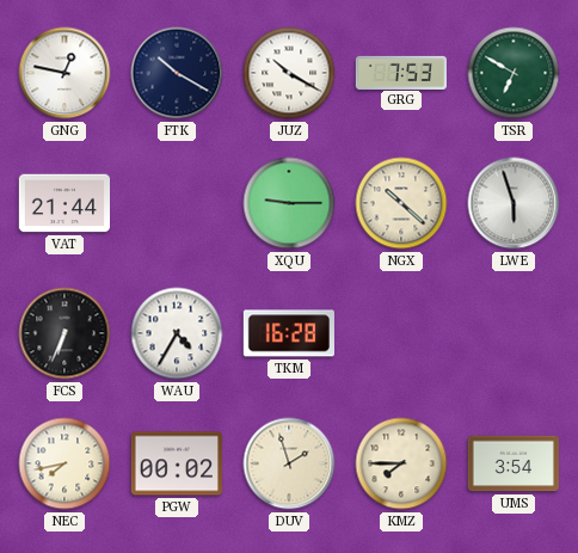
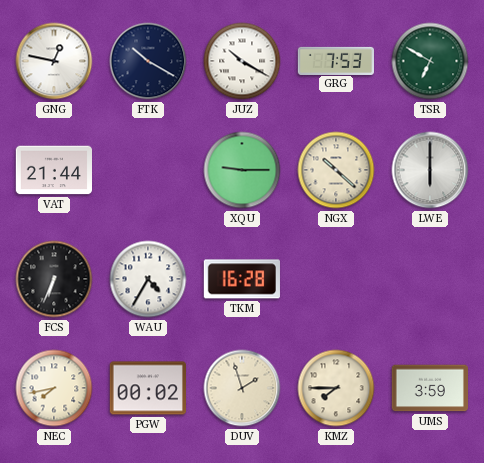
LWE: 5:57 -> 6:00 (430, 170)
UMS: 3:54 -> 3:59 (429, 388)
